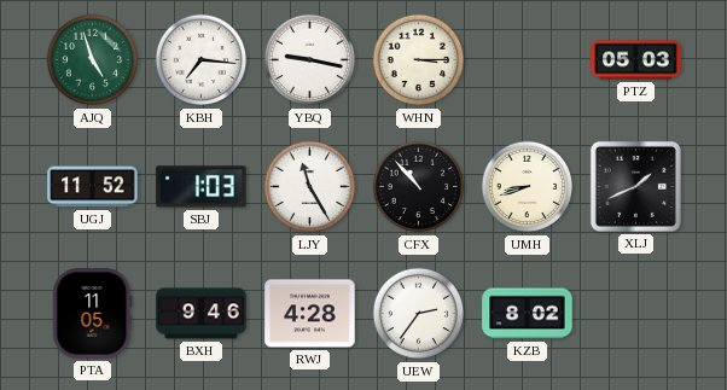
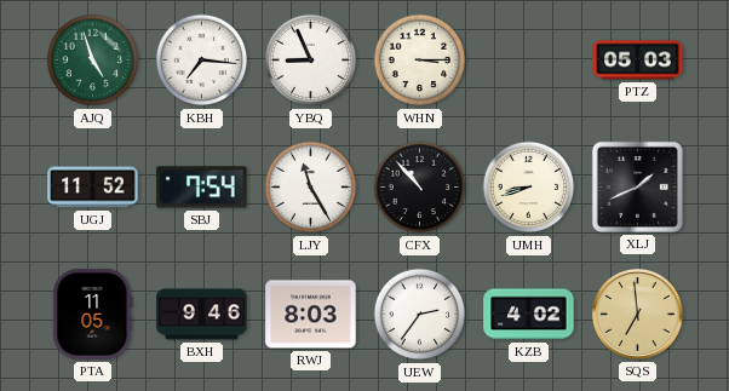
YBQ: 9:17 -> 8:56 (311, 61)
SBJ: 1:03 -> 7:54 (202, 188)
RWJ: 4:28 -> 8:03 (311, 315)
KZB: 8:02 -> 4:02 (529, 315)
SQS: none -> 6:59 (637, 314)
